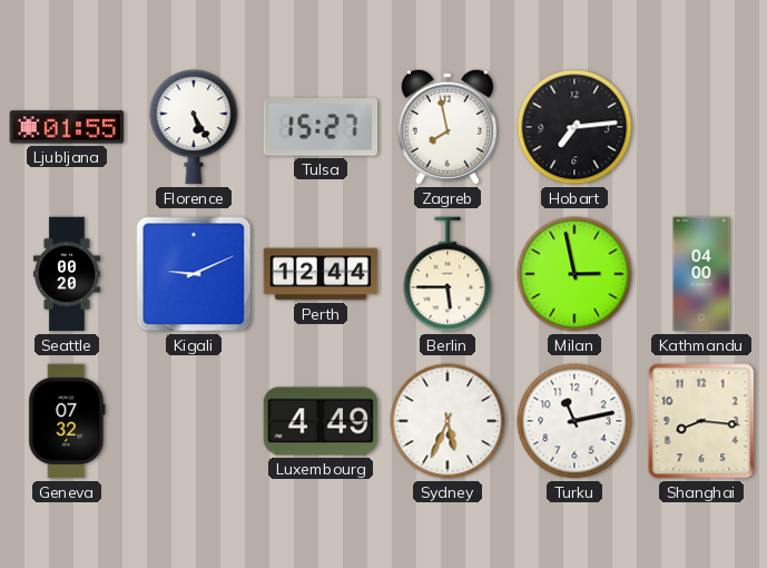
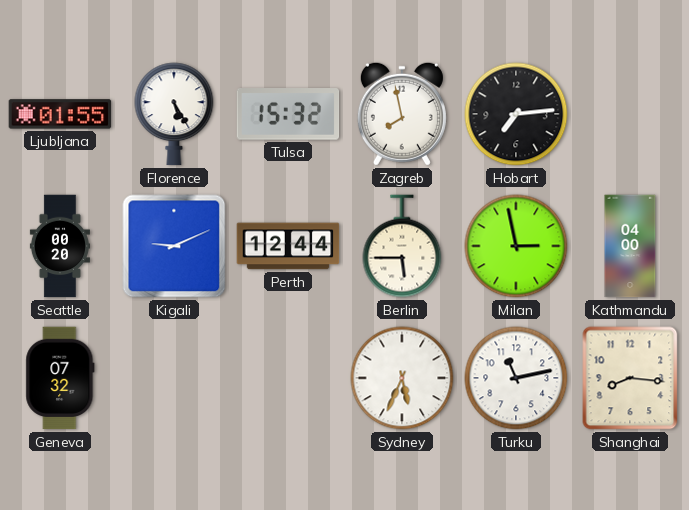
Tulsa: 15:27 -> 15:32 (288, 115)
Luxembourg: 4:49 -> none (321, 421)
